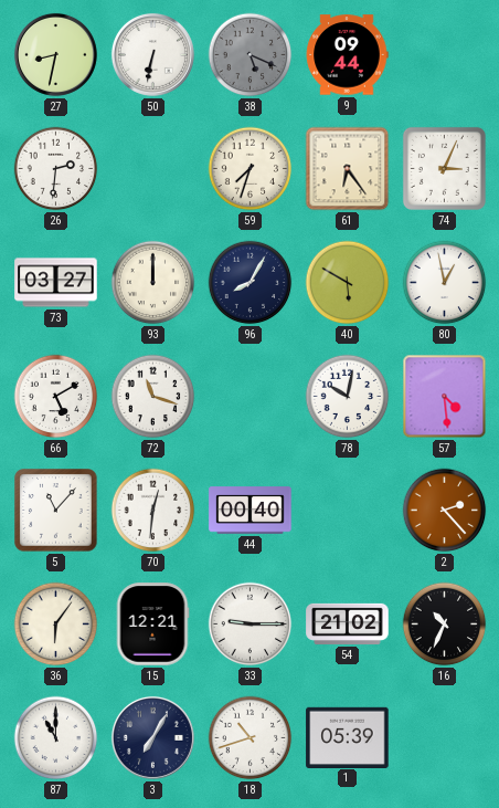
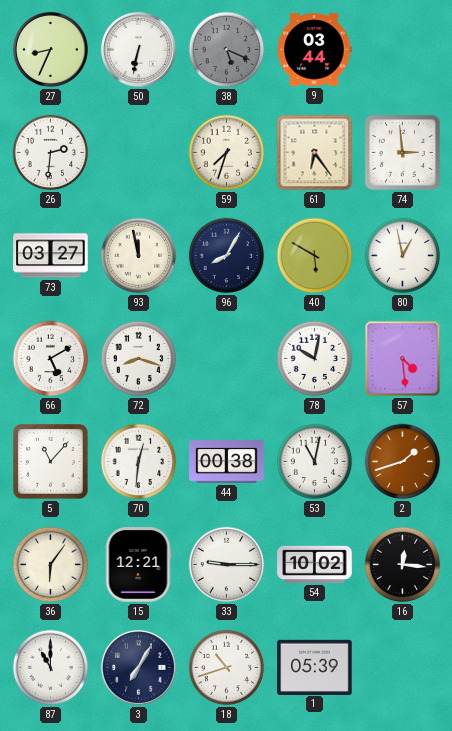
27: 8:32 -> 8:34 (50, 49)
9: 09:44 -> 03:44 (314, 50)
74: 3:04 -> 2:59 (402, 152)
93: 12:00 -> 11:58 (139, 256)
72: 11:18 -> 8:18 (139, 359)
44: 00:40 -> 00:38 (227, 462)
53: none -> 11:02 (315, 462)
2: 2:23 -> 1:42 (403, 462)
54: 21:02 -> 10:02 (315, 564)
16: 10:34 -> 12:16 (403, 565)
